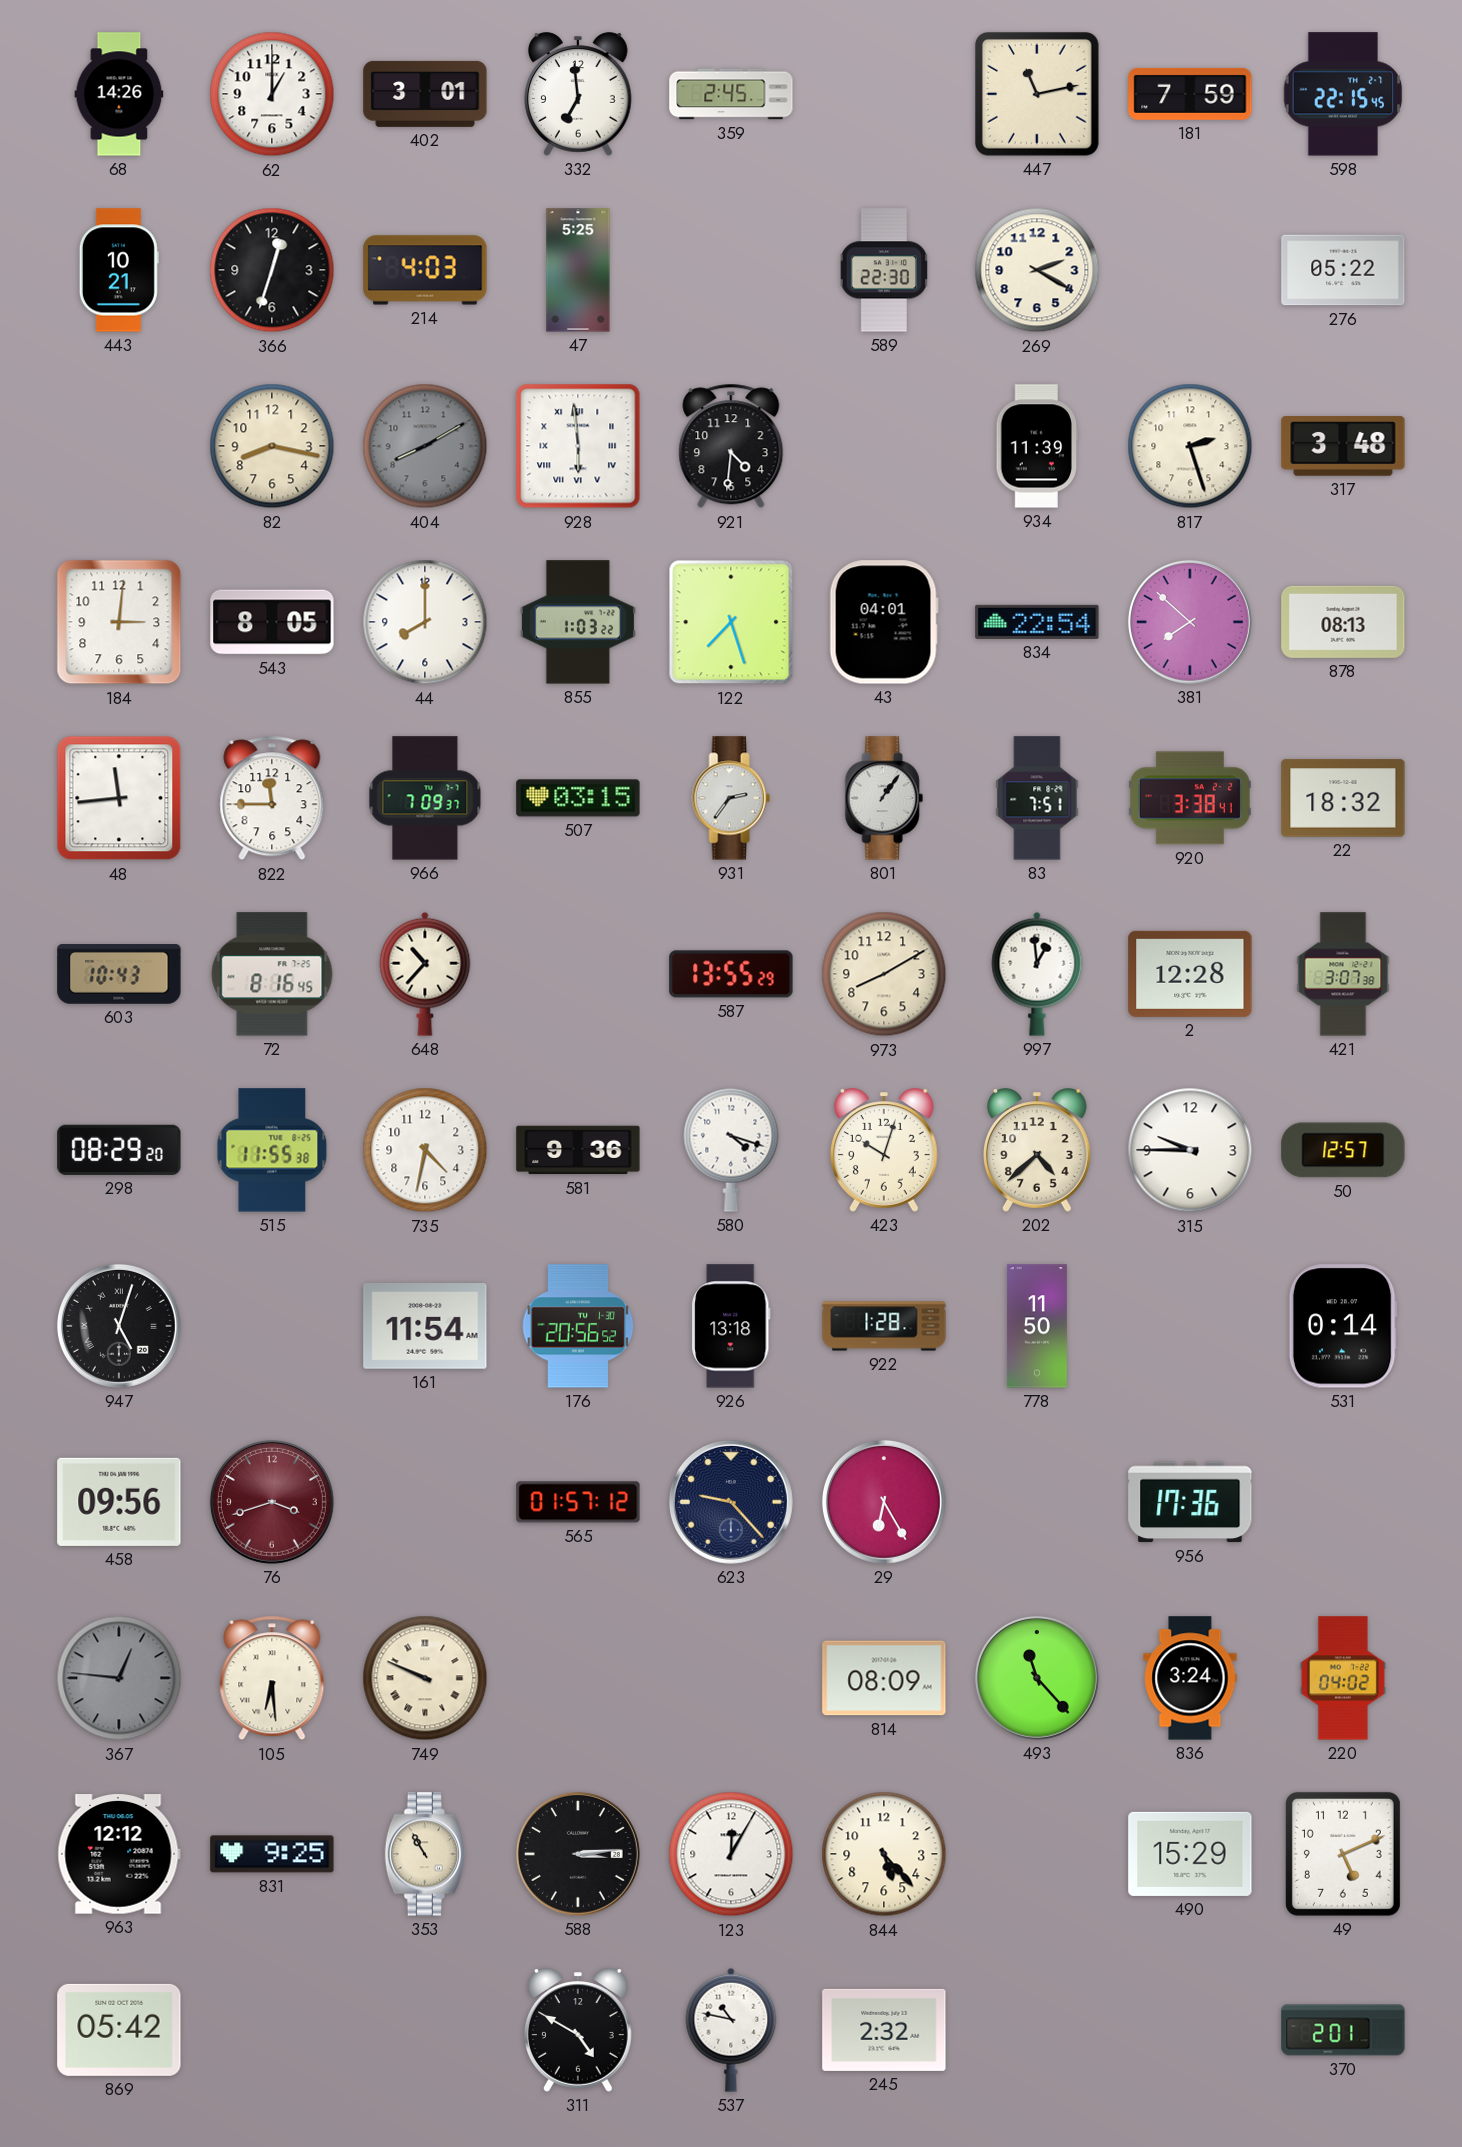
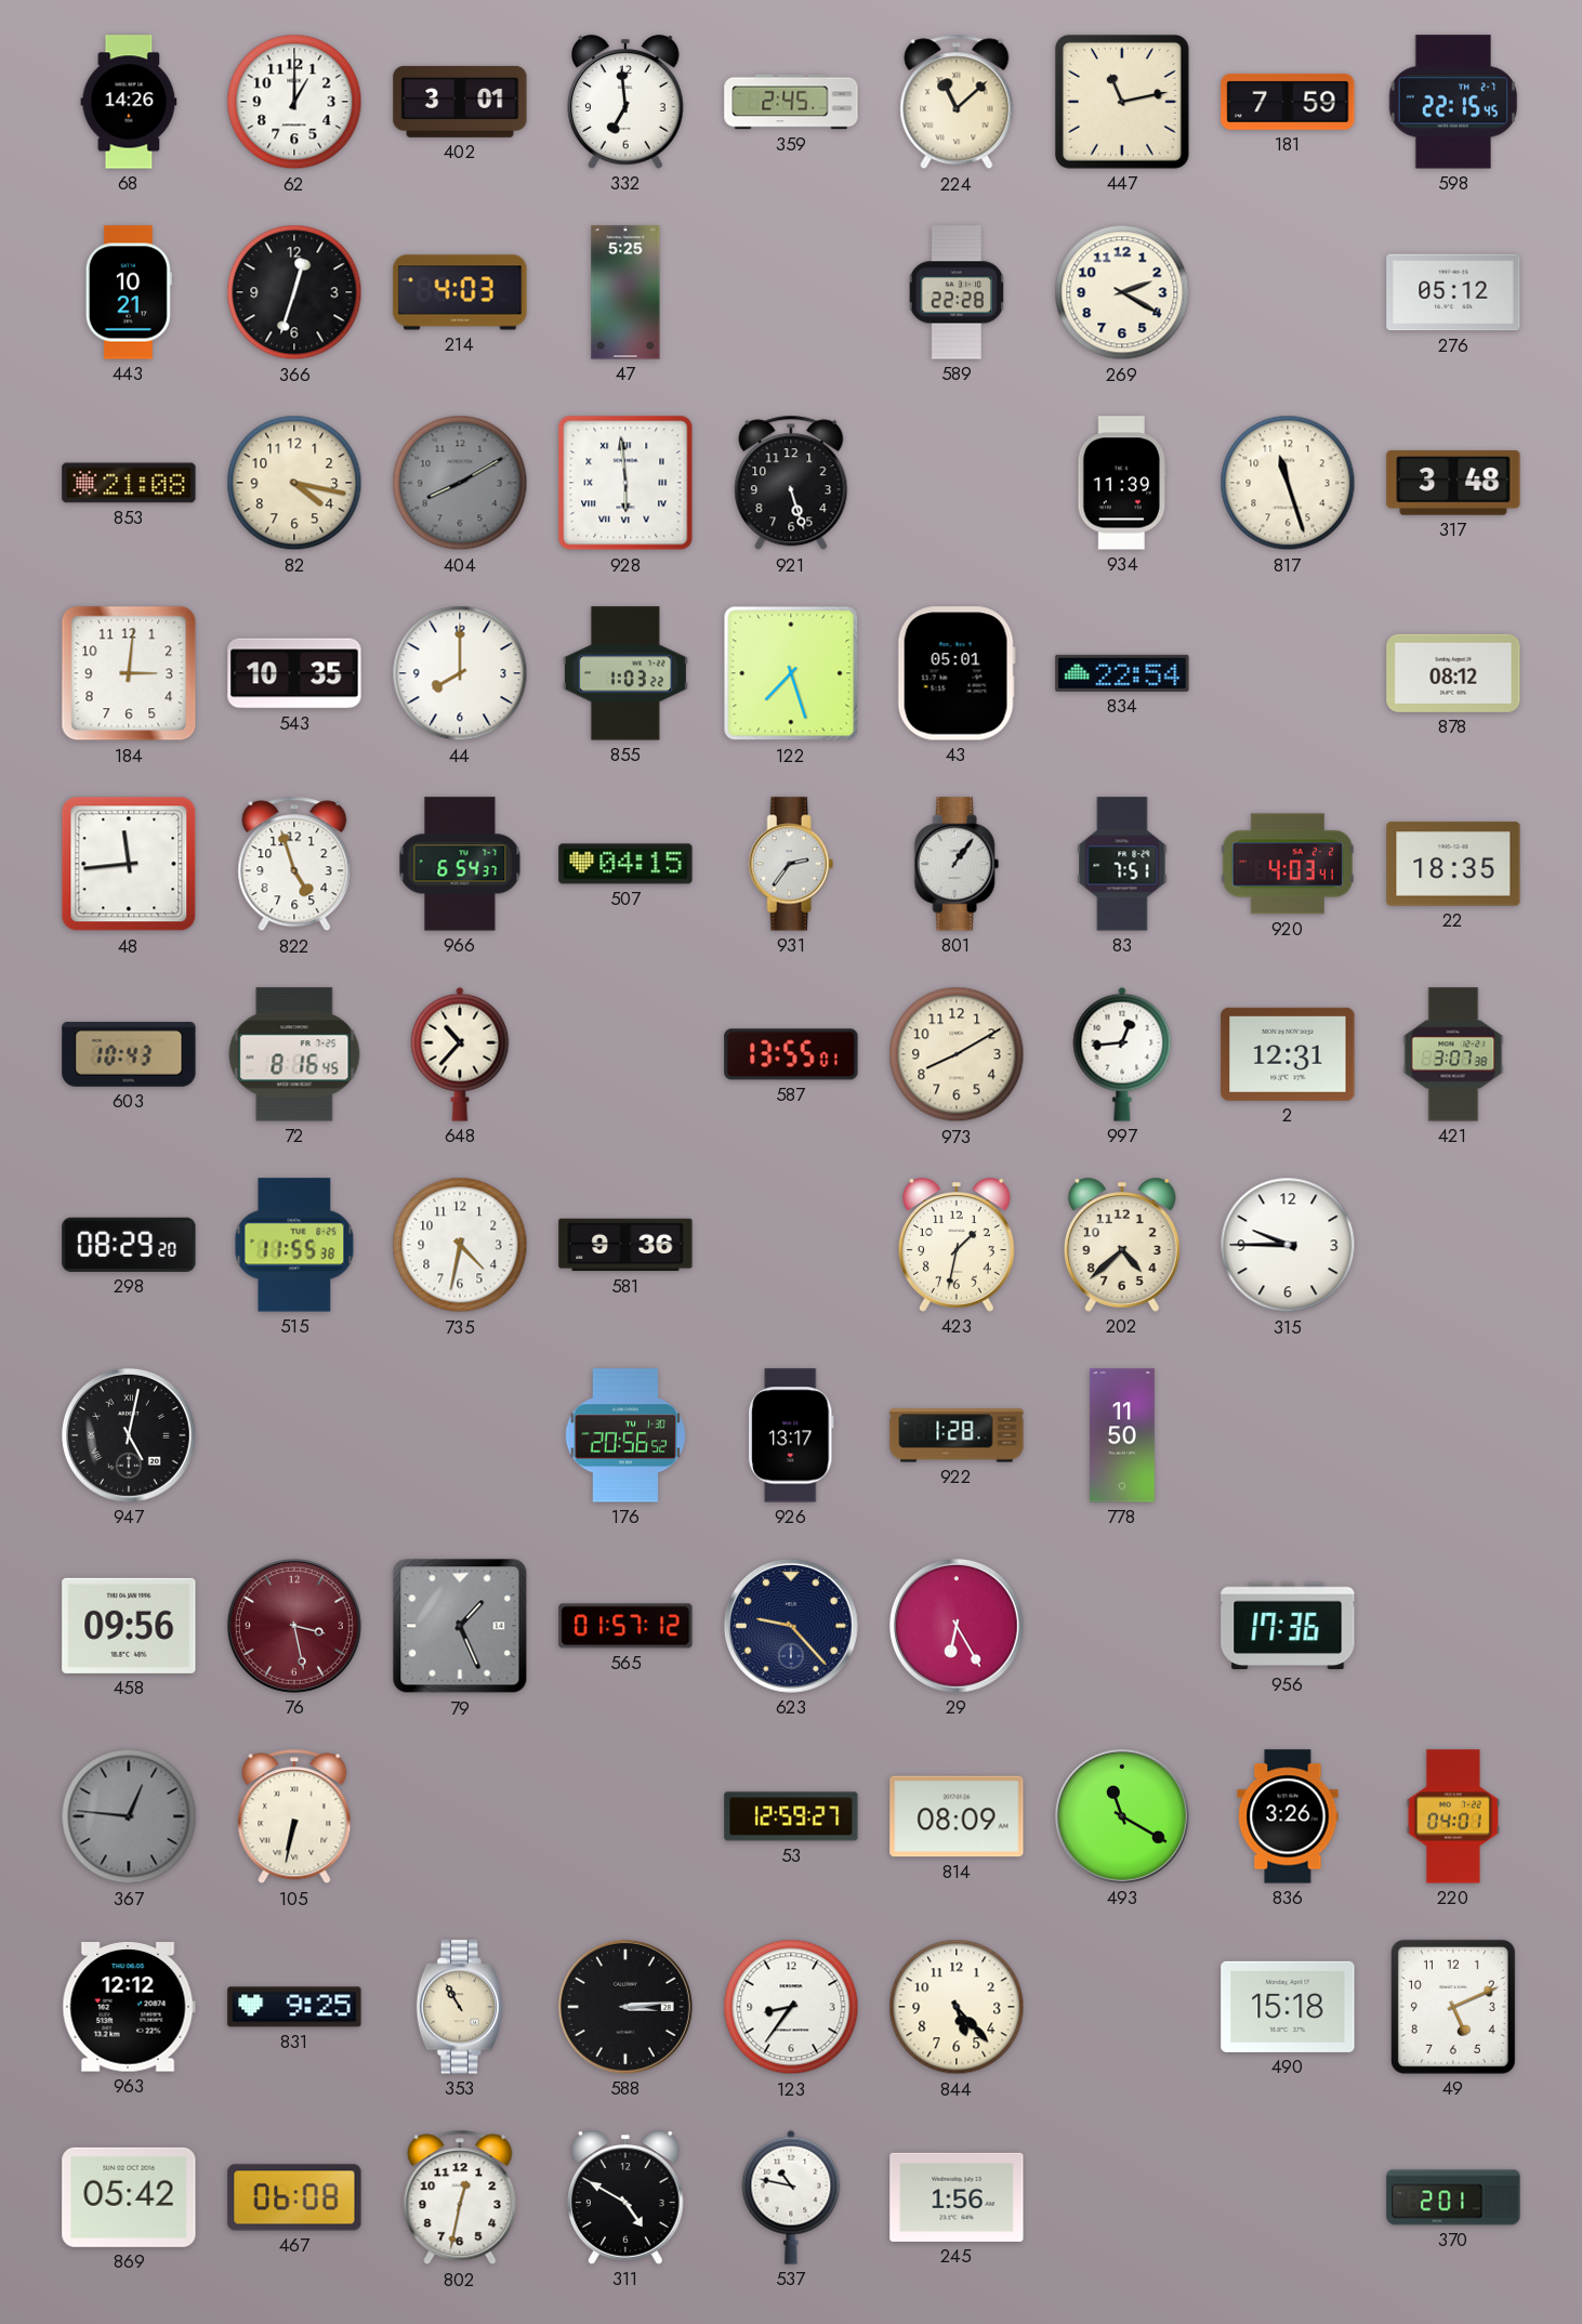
224: none -> 11:08 (957, 102)
589: 22:30 -> 22:28 (955, 292)
276: 05:22 -> 05:12 (1453, 292)
853: none -> 21:08 (129, 483)
82: 8:17 -> 4:17 (294, 483)
921: 4:31 -> 5:27 (791, 483)
817: 2:27 -> 11:27 (1288, 483)
543: 8:05 -> 10:35 (294, 673)
43: 04:01 -> 05:01 (957, 673)
381: 7:52 -> none (1190, 622)
878: 08:13 -> 08:12 (1453, 673)
822: 11:45 -> 4:57 (294, 864)
966: 7:09 -> 6:54 (460, 864)
507: 03:15 -> 04:15 (625, 864)
920: 3:38 -> 4:03 (1288, 864)
22: 18:32 -> 18:35 (1453, 864)
587: 13:55:29 -> 13:55:01 (791, 1054)
997: 12:59 -> 12:44 (1122, 1054)
2: 12:28 -> 12:31 (1288, 1054)
580: 4:18 -> none (731, 1150)
423: 10:03 -> 1:32 (958, 1245)
50: 12:57 -> none (1343, 1150)
947: 5:03 -> 5:02 (129, 1435)
161: 11:54 -> none (425, 1327)
926: 13:18 -> 13:17 (791, 1435)
531: 0:14 -> none (1343, 1326)
76: 3:42 -> 3:28 (294, 1626)
79: none -> 1:26 (460, 1626)
105: 6:29 -> 6:32 (294, 1816)
749: 9:49 -> none (425, 1678)
53: none -> 12:59 (791, 1816)
493: 11:23 -> 11:20 (1122, 1816)
836: 3:24 -> 3:26 (1288, 1816)
220: 04:02 -> 04:01 (1453, 1816)
123: 12:05 -> 8:36 (791, 2007)
490: 15:29 -> 15:18 (1288, 2007)
467: none -> 06:08 (294, 2197)
802: none -> 12:32 (460, 2197)
245: 2:32 -> 1:56 (957, 2197)
